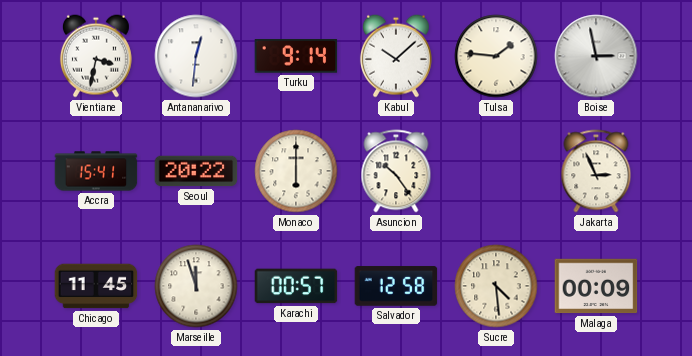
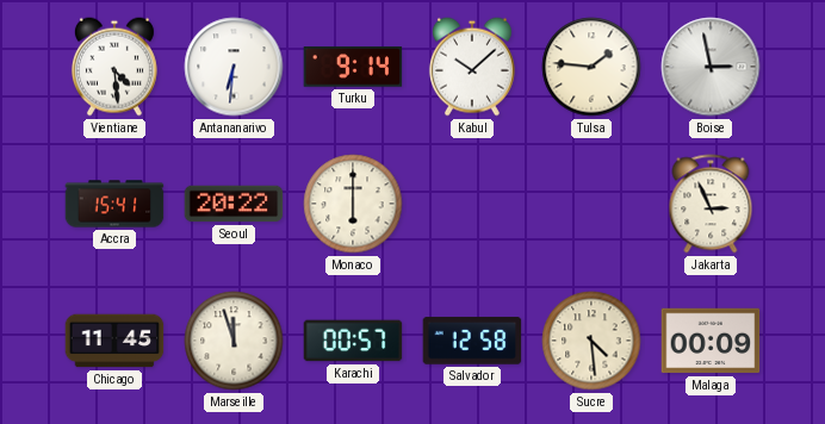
Vientiane: 3:32 -> 4:29 (114, 67)
Antananarivo: 12:31 -> 6:31 (234, 67)
Asuncion: 10:24 -> none (396, 171)
